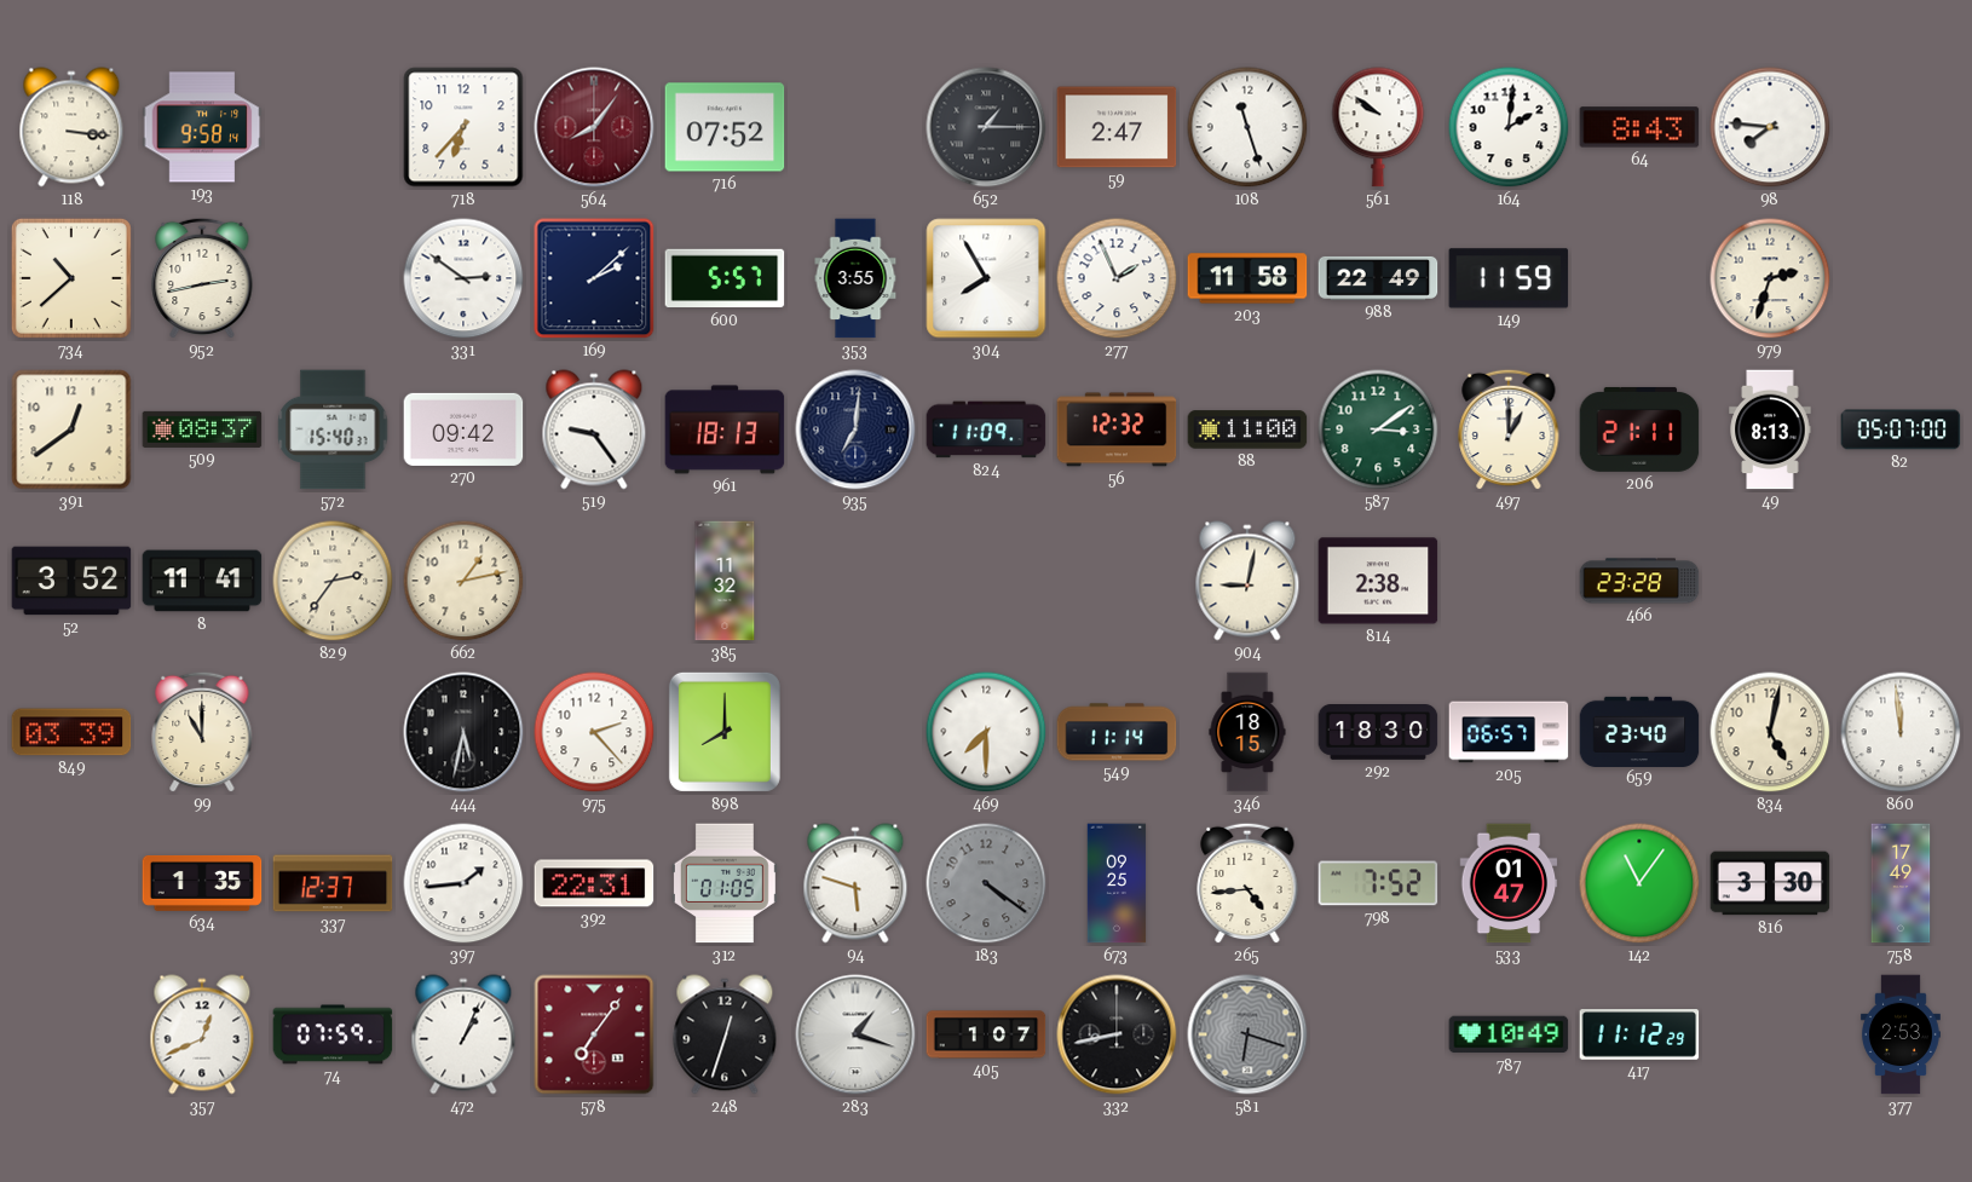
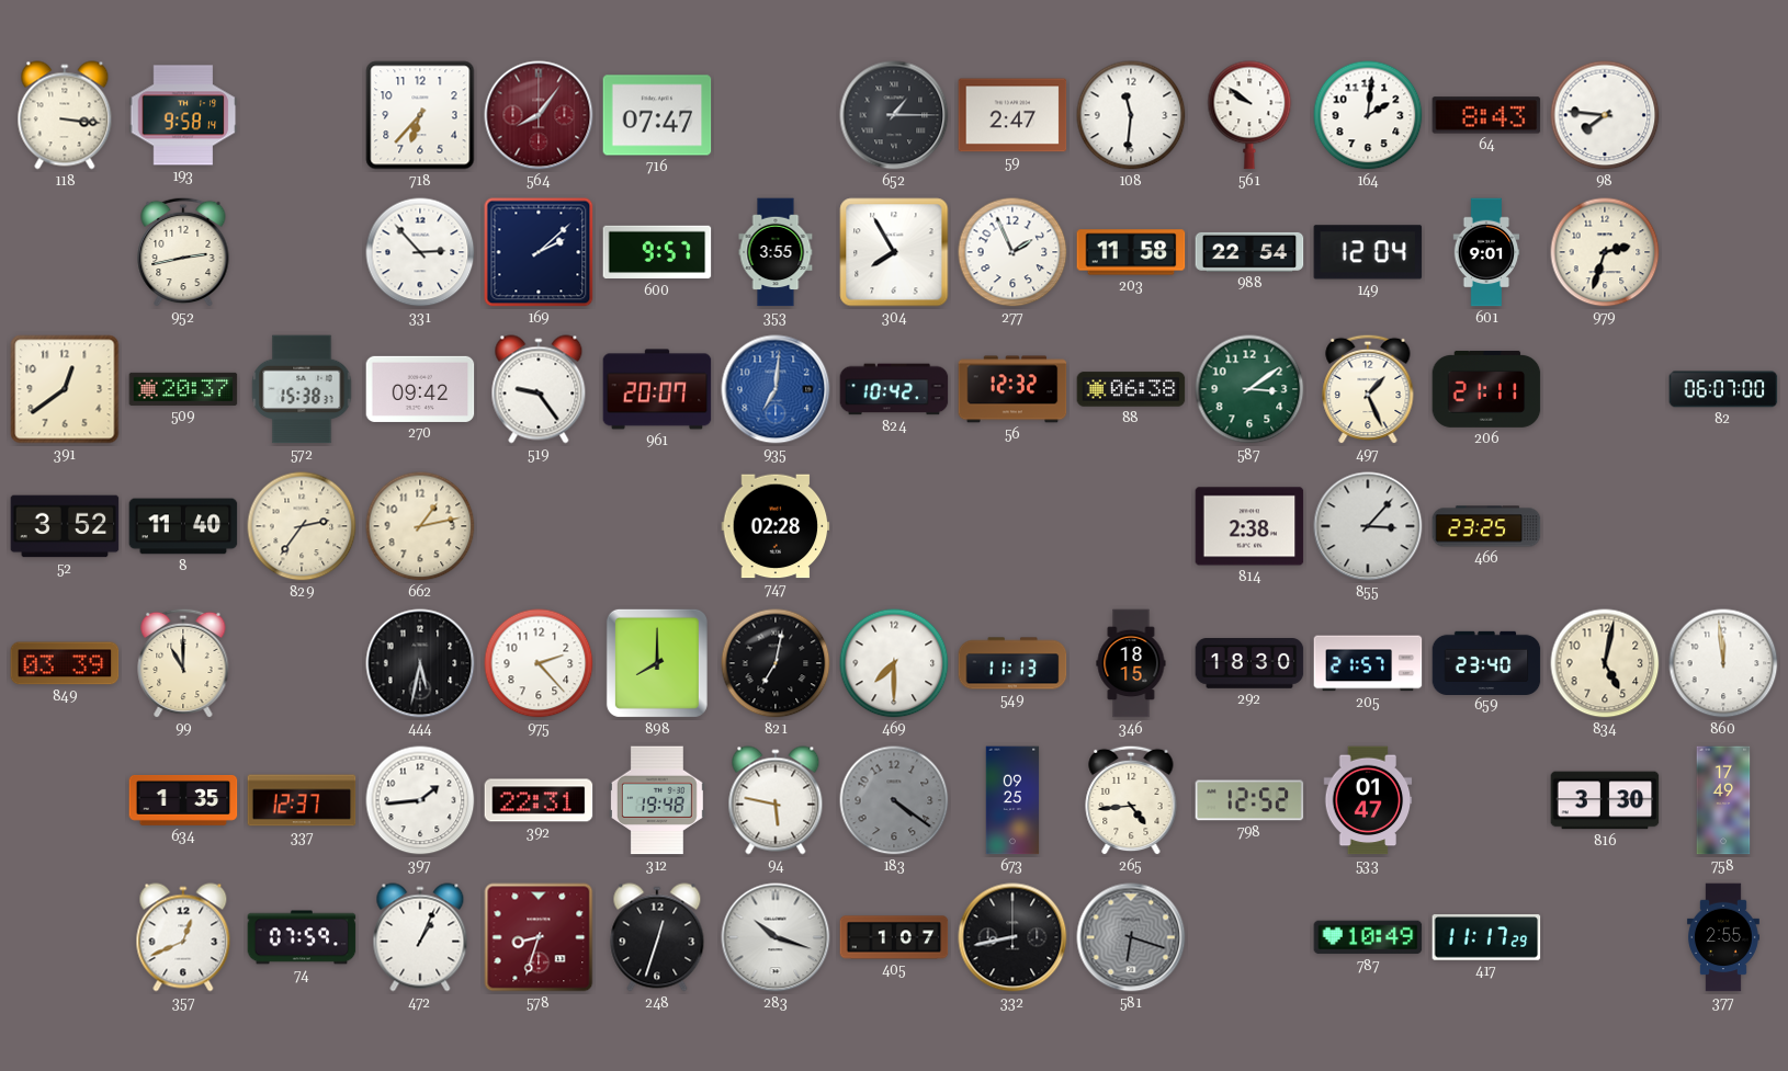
716: 07:52 -> 07:47 (657, 115)
108: 11:27 -> 11:31 (1131, 115)
734: 10:38 -> none (71, 278)
331: 2:51 -> 2:53 (420, 252)
600: 5:57 -> 9:57 (657, 252)
988: 22:49 -> 22:54 (1249, 252)
149: 11:59 -> 12:04 (1368, 252)
601: none -> 9:01 (1486, 252)
509: 08:37 -> 20:37 (183, 389)
572: 15:40 -> 15:38 (302, 389)
961: 18:13 -> 20:07 (657, 389)
935 dial: navy -> blue (776, 389)
824: 11:09 -> 10:42 (894, 389)
88: 11:00 -> 06:38 (1131, 389)
497: 1:00 -> 1:26 (1368, 389)
49: 8:13 -> none (1770, 429)
82: 05:07 -> 06:07 (1723, 389)
8: 11:41 -> 11:40 (183, 526)
385: 11:32 -> none (725, 581)
747: none -> 02:28 (776, 526)
904: 9:02 -> none (1247, 581)
855: none -> 3:07 (1368, 526)
466: 23:28 -> 23:25 (1486, 526)
821: none -> 7:02 (776, 663)
549: 11:14 -> 11:13 (1012, 663)
205: 06:57 -> 21:57 (1368, 663)
312: 01:05 -> 19:48 (657, 800)
94: 5:48 -> 5:47 (776, 800)
798: 7:52 -> 12:52 (1249, 800)
142: 11:06 -> none (1639, 883)
578: 7:06 -> 8:33 (539, 937)
283: 1:18 -> 10:18 (776, 937)
417: 11:12 -> 11:17 (1486, 937)
377: 2:53 -> 2:55 (1723, 937)
